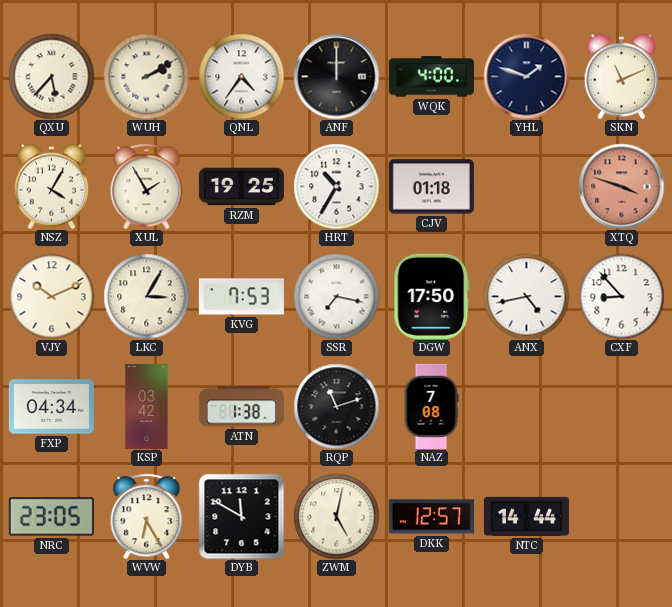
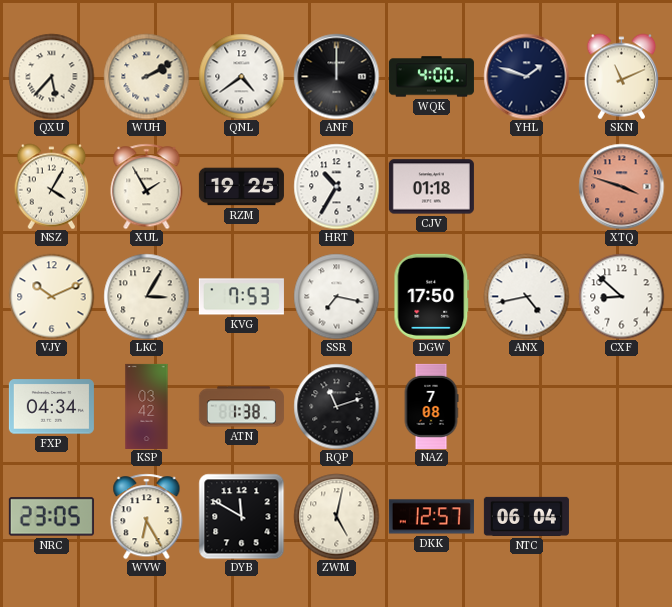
QNL: 4:36 -> 4:39 (241, 76)
CXF: 8:53 -> 8:52 (621, 296)
NTC: 14:44 -> 06:04 (526, 516)
